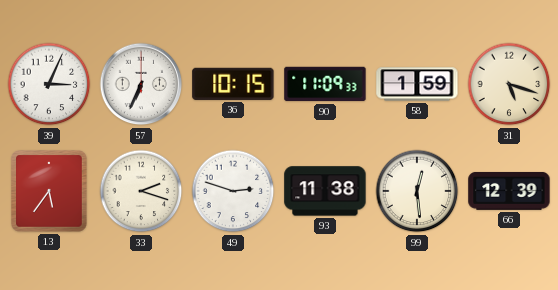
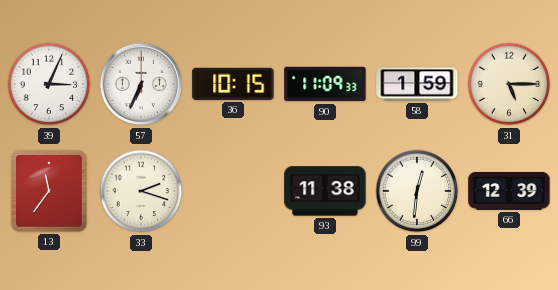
31: 5:18 -> 5:15 (509, 84)
13: 5:36 -> 11:36 (50, 191)
49: 2:48 -> none (233, 191)
99: 12:29 -> 12:31 (417, 191)
